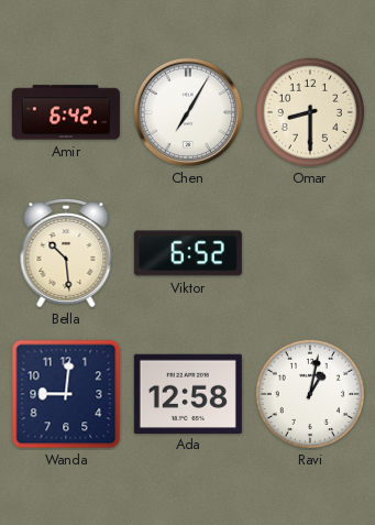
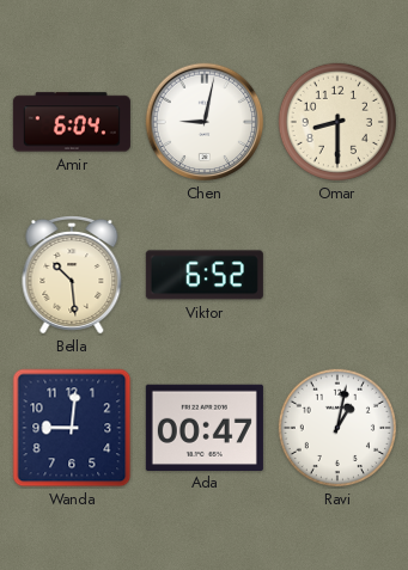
Amir: 6:42 -> 6:04 (72, 122)
Chen: 7:05 -> 9:02 (205, 122)
Ada: 12:58 -> 00:47 (205, 427)
